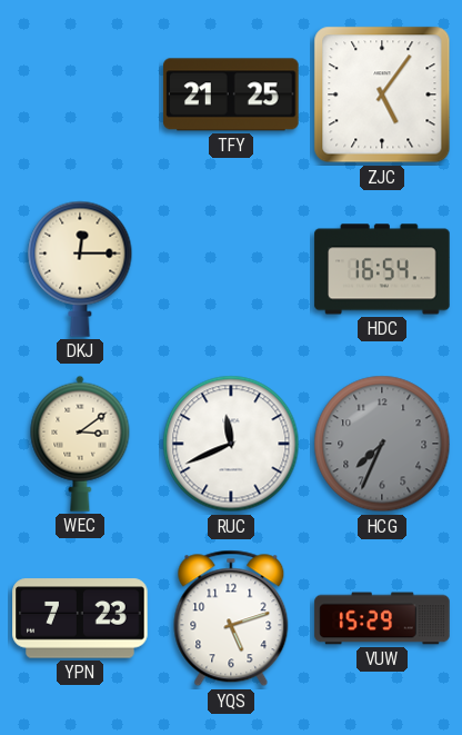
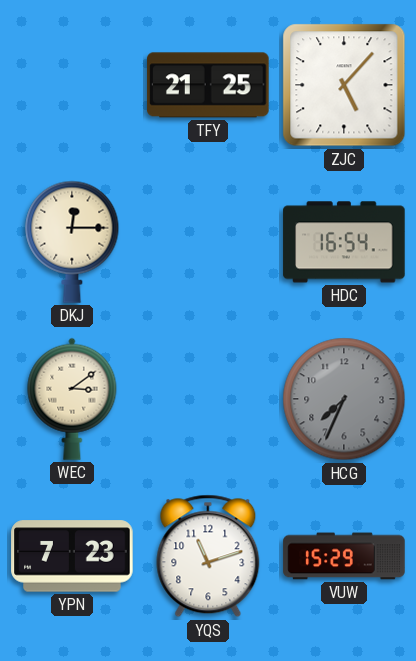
ZJC: 5:06 -> 5:07 (344, 85)
RUC: 11:41 -> none (231, 444)
YQS: 5:12 -> 11:12 (208, 556)
